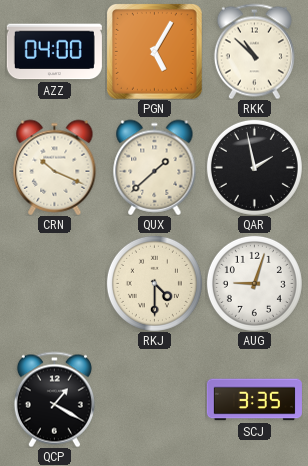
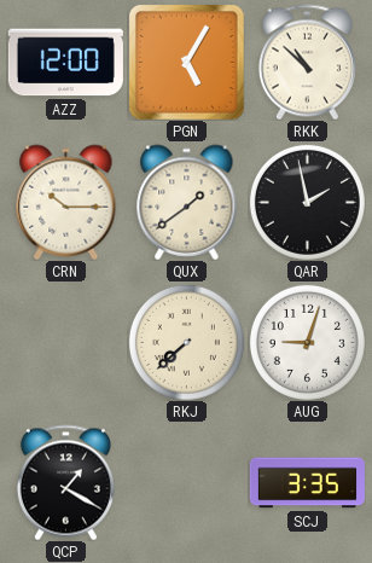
AZZ: 04:00 -> 12:00 (65, 63)
CRN: 10:19 -> 10:15 (66, 202)
QUX: 1:38 -> 1:39 (187, 202)
RKJ: 4:30 -> 7:38 (186, 342)
